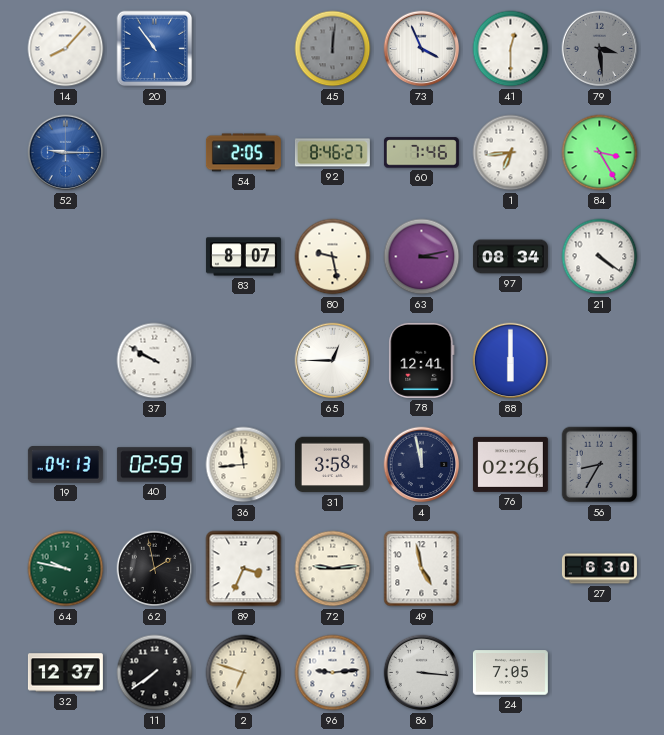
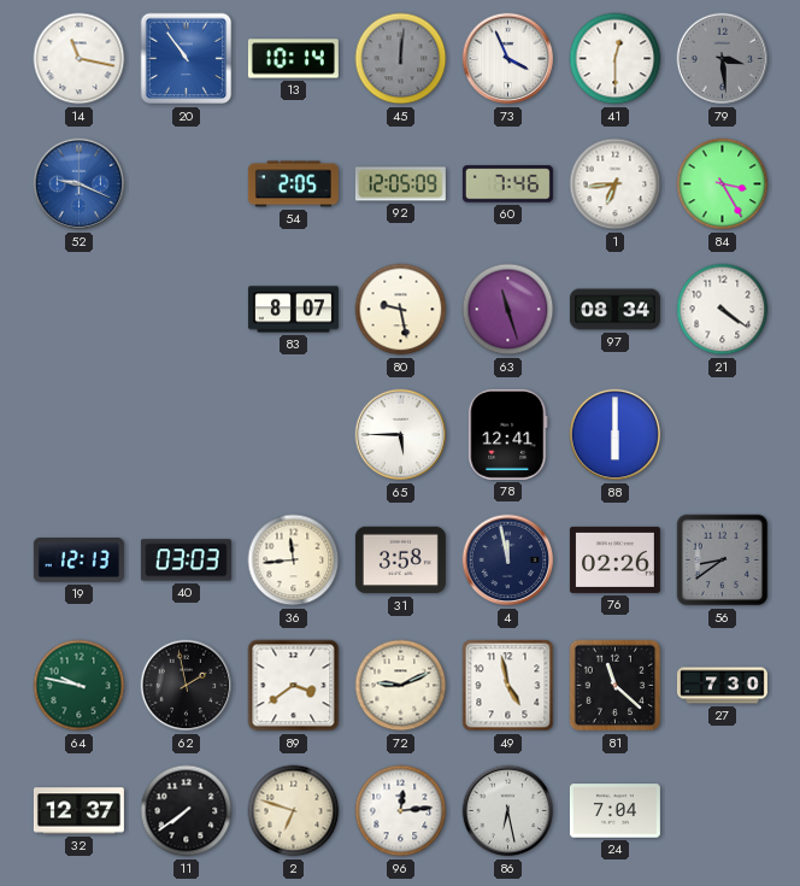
14: 8:07 -> 11:17 (80, 59)
13: none -> 10:14 (293, 59)
52: 9:15 -> 9:19 (80, 184)
92: 8:46 -> 12:05 (400, 184)
63: 3:13 -> 11:27 (508, 310)
37: 9:50 -> none (155, 361)
65: 12:45 -> 5:45 (401, 435)
19: 04:13 -> 12:13 (78, 561)
40: 02:59 -> 03:03 (186, 561)
56: 8:35 -> 8:39 (723, 561)
89: 3:34 -> 3:39 (294, 686)
72: 9:14 -> 9:11 (401, 686)
81: none -> 11:22 (616, 686)
27: 6:30 -> 7:30 (722, 686)
96: 9:14 -> 12:14 (401, 811)
86: 3:16 -> 6:28 (508, 811)
24: 7:05 -> 7:04 (614, 811)
